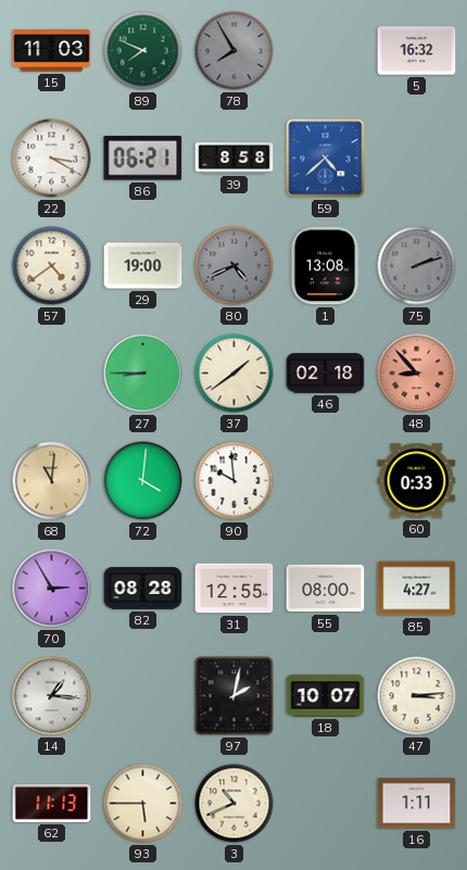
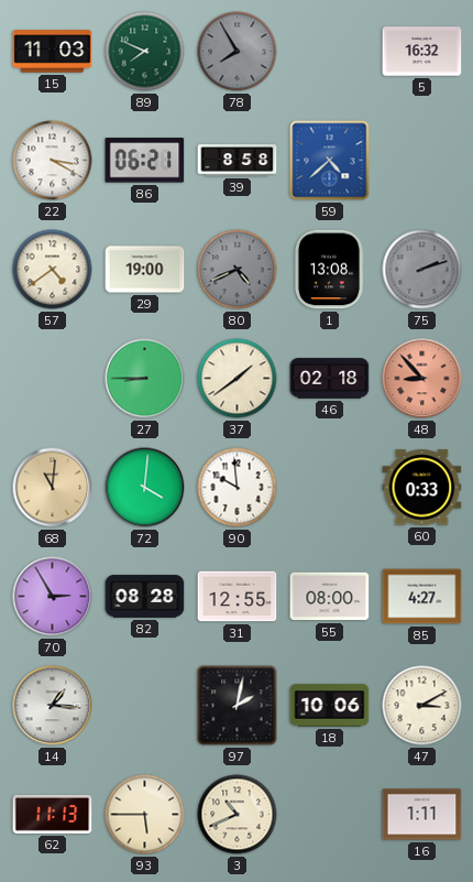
18: 10:07 -> 10:06 (330, 706)
47: 3:14 -> 3:10 (422, 706)
